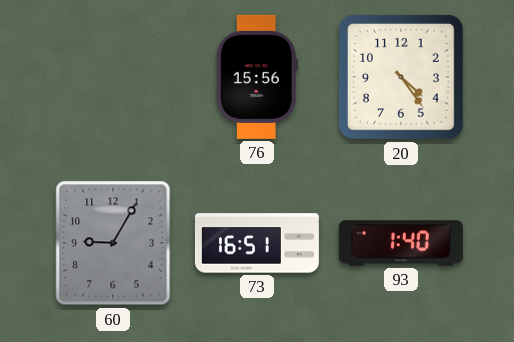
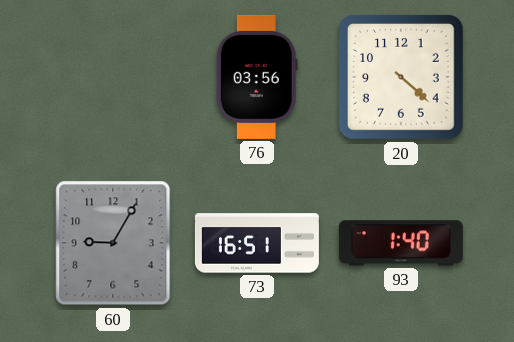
76: 15:56 -> 03:56 (257, 77)
20: 4:24 -> 4:22 (402, 78)
